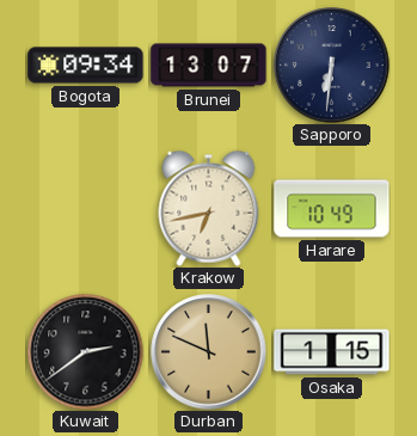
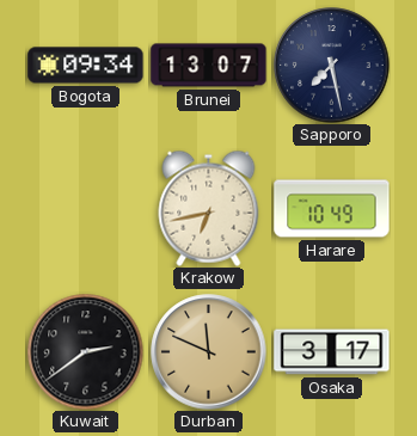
Sapporo: 6:31 -> 7:28 (332, 66)
Osaka: 1:15 -> 3:17 (332, 352)
